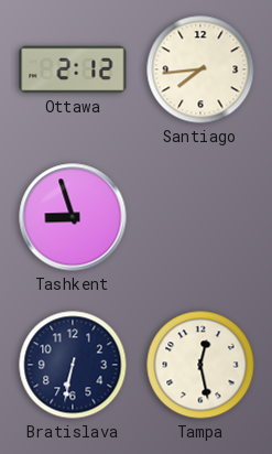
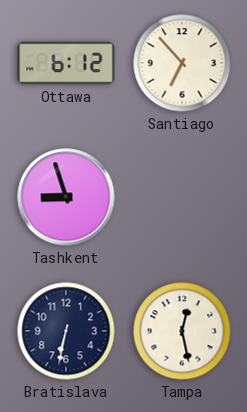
Ottawa: 2:12 -> 6:12 (66, 63)
Santiago: 7:44 -> 6:53 (182, 63)
